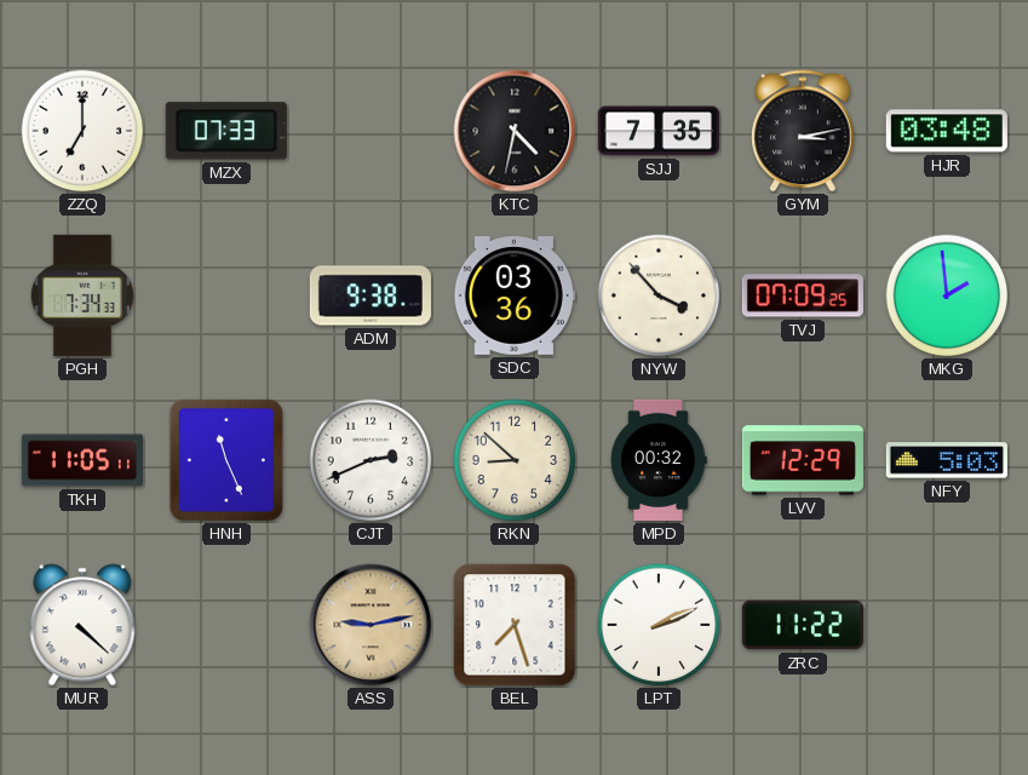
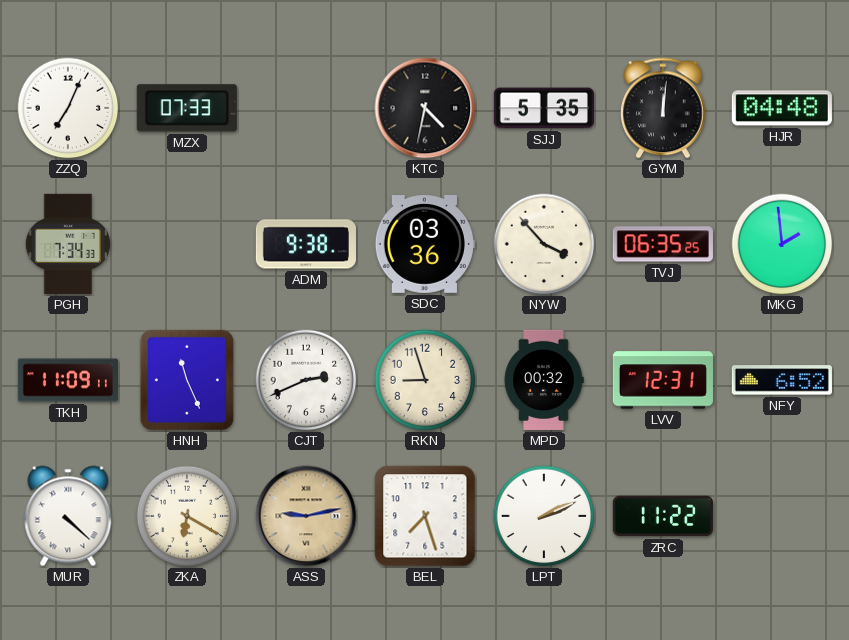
ZZQ: 7:00 -> 7:04 (68, 108)
SJJ: 7:35 -> 5:35 (544, 108)
GYM: 3:13 -> 12:01 (663, 108)
HJR: 03:48 -> 04:48 (782, 108)
TVJ: 07:09 -> 06:35 (663, 244)
TKH: 11:05 -> 11:09 (68, 380)
RKN: 8:52 -> 8:57 (425, 380)
LVV: 12:29 -> 12:31 (663, 380)
NFY: 5:03 -> 6:52 (782, 380)
ZKA: none -> 6:20 (187, 516)
